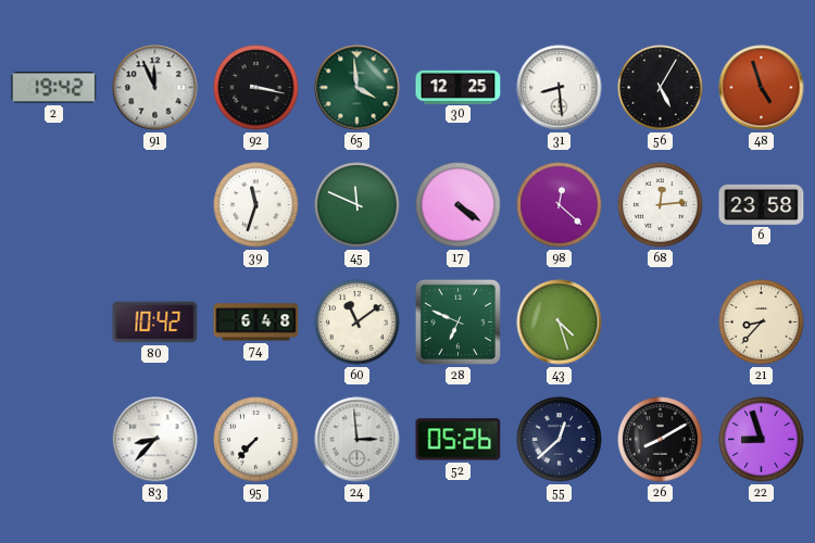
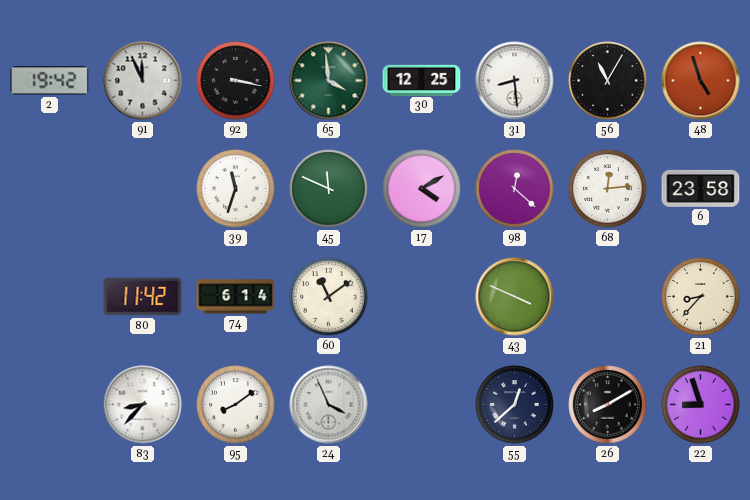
56: 5:05 -> 11:05 (608, 81)
17: 4:21 -> 4:10 (422, 189)
80: 10:42 -> 11:42 (143, 297)
74: 6:48 -> 6:14 (236, 297)
28: 6:49 -> none (457, 321)
43: 4:27 -> 3:49 (515, 297)
95: 7:37 -> 8:09 (236, 405)
24: 2:59 -> 3:56 (329, 405)
52: 05:26 -> none (459, 440)
